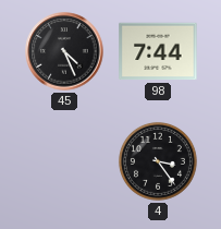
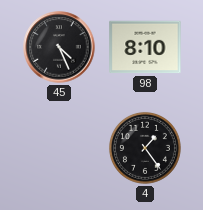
98: 7:44 -> 8:10 (145, 47)
4: 3:24 -> 1:24 (145, 148)
